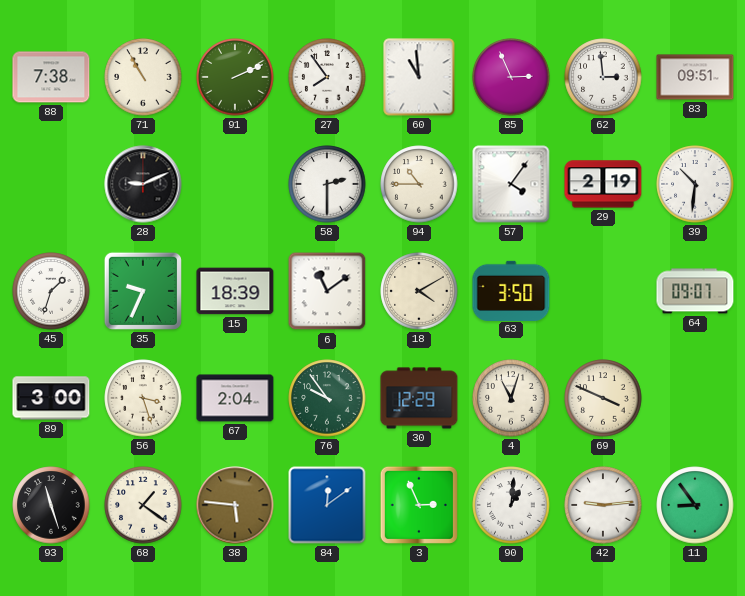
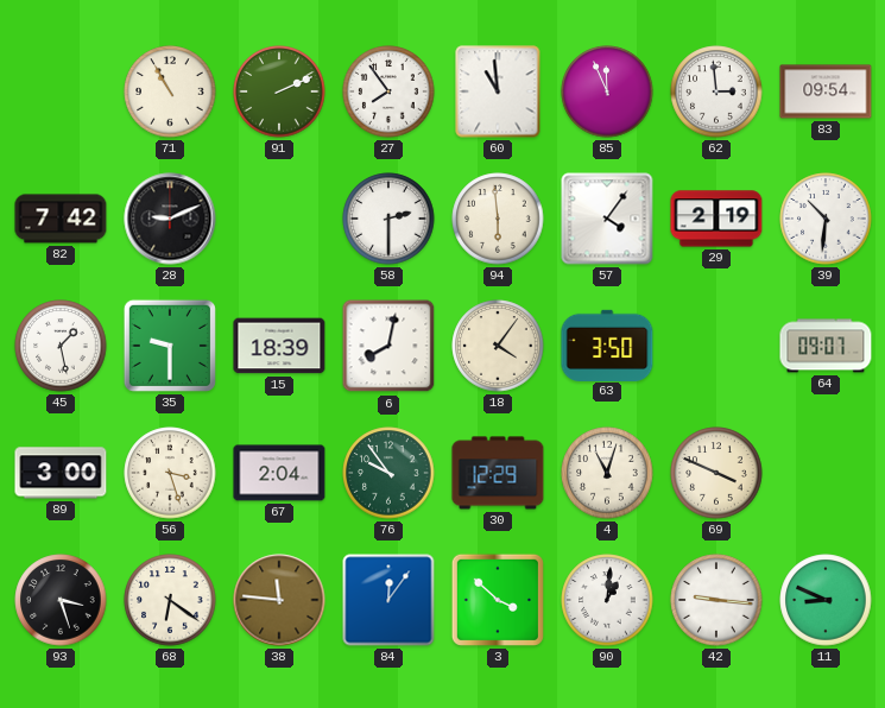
88: 7:38 -> none (51, 77)
85: 2:56 -> 11:56 (607, 91)
83: 09:51 -> 09:54 (826, 91)
82: none -> 7:42 (61, 219)
94: 10:45 -> 5:59 (498, 219)
45: 1:33 -> 1:28 (61, 346)
35: 9:34 -> 9:30 (170, 346)
6: 11:09 -> 8:02 (388, 346)
18: 4:10 -> 4:06 (498, 346)
93: 11:27 -> 3:27 (61, 600)
68: 1:21 -> 6:21 (170, 600)
38: 5:46 -> 11:46 (279, 600)
84: 12:09 -> 12:06 (388, 600)
3: 2:56 -> 3:52 (498, 600)
42: 9:14 -> 9:16 (716, 600)
11: 8:54 -> 8:49 (826, 600)
